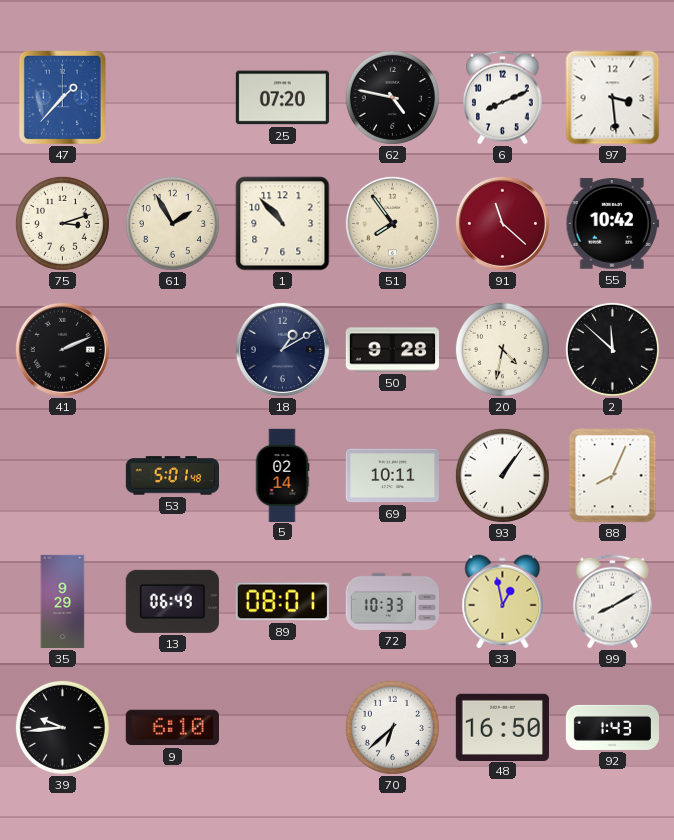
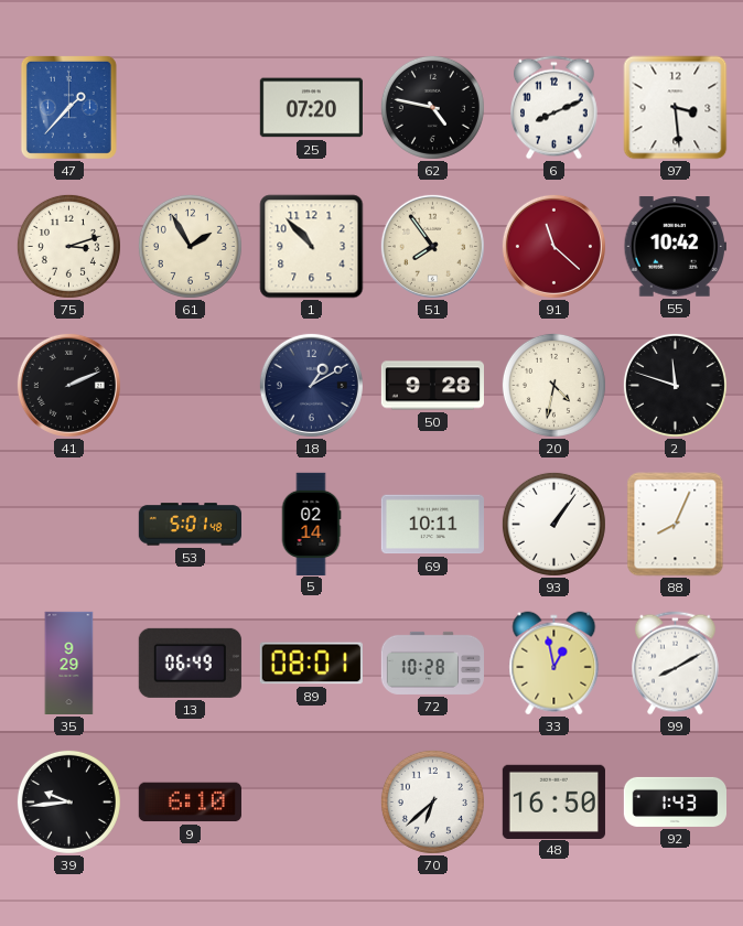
2: 11:52 -> 11:48 (675, 385)
72: 10:33 -> 10:28 (432, 663)
